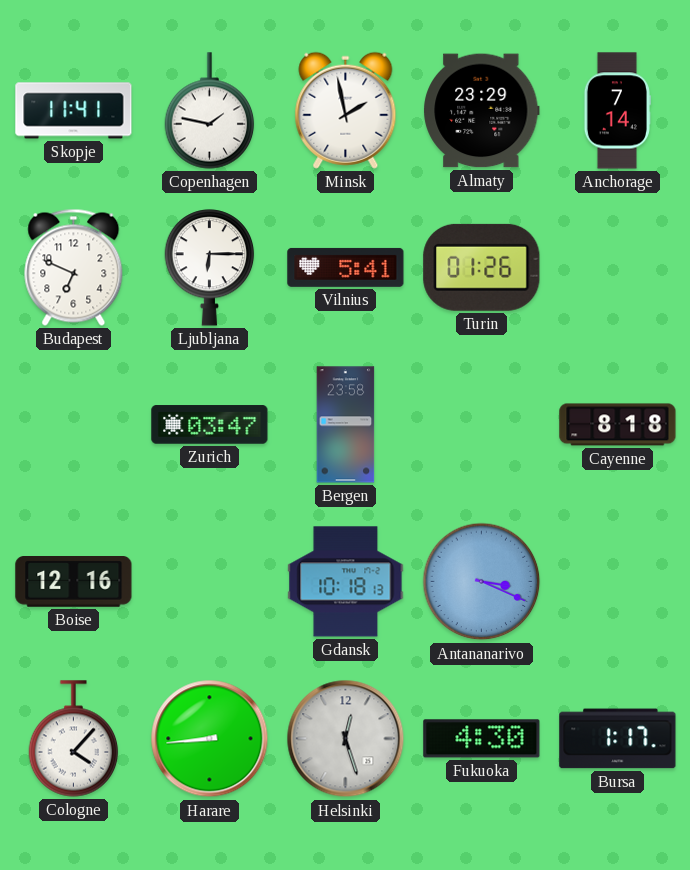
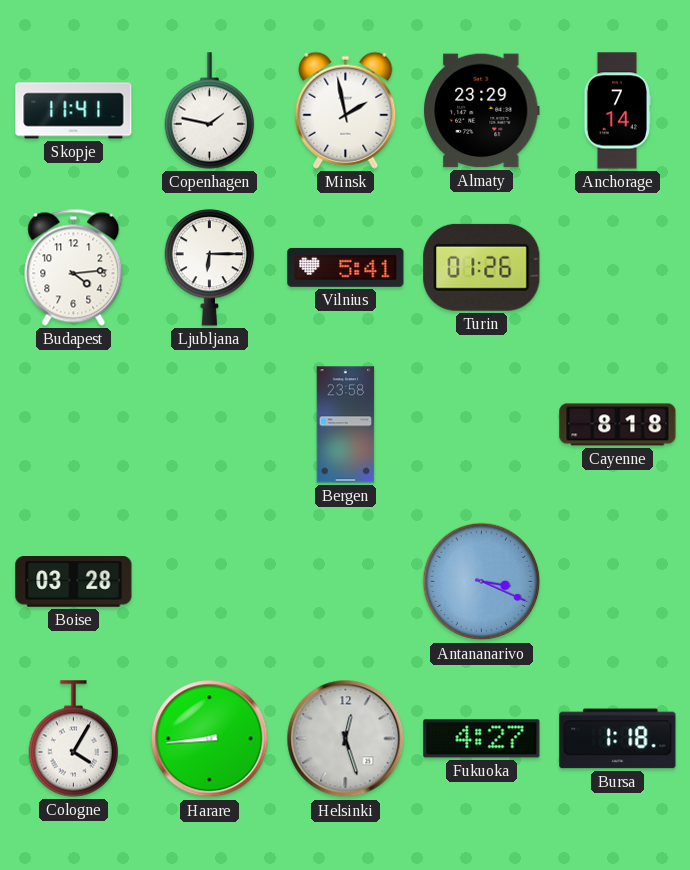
Budapest: 6:49 -> 4:14 (74, 267)
Zurich: 03:47 -> none (210, 425)
Boise: 12:16 -> 03:28 (74, 582)
Gdansk: 10:18 -> none (346, 582)
Cologne: 4:07 -> 4:05 (74, 739)
Fukuoka: 4:30 -> 4:27 (482, 739)
Bursa: 1:17 -> 1:18 (618, 739)
